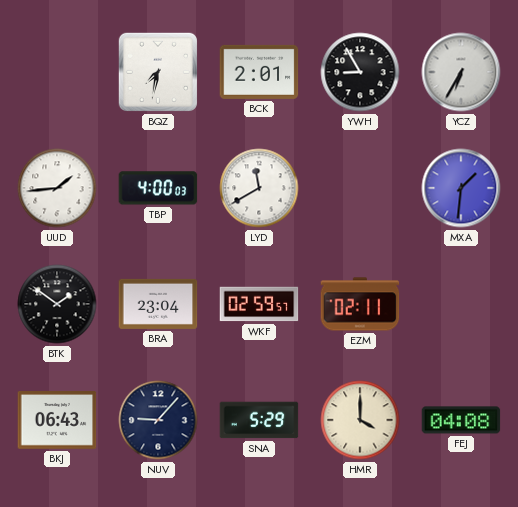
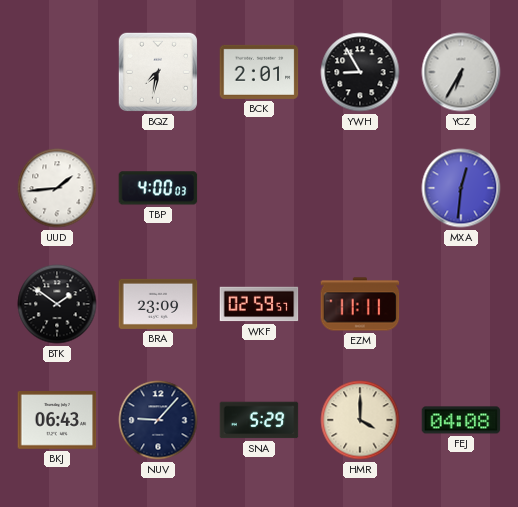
LYD: 11:40 -> none (259, 188)
MXA: 1:31 -> 12:31 (461, 188)
BRA: 23:04 -> 23:09 (158, 304)
EZM: 02:11 -> 11:11 (360, 304)
